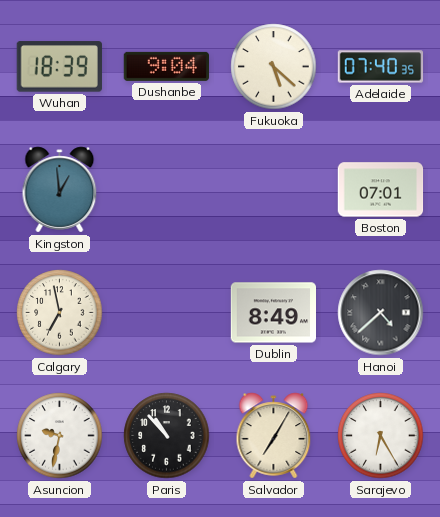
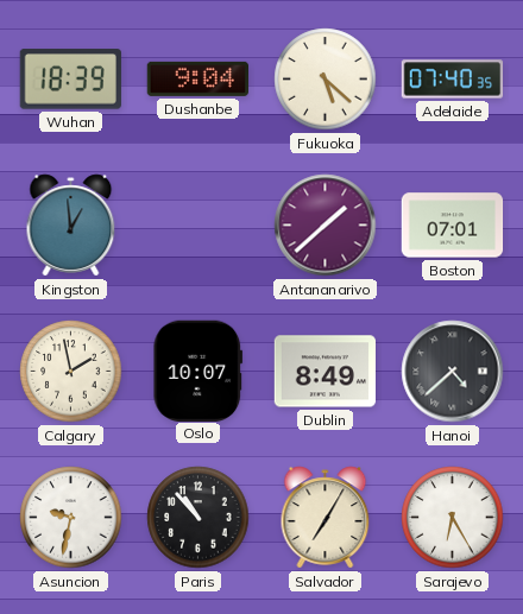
Antananarivo: none -> 1:38 (326, 226)
Calgary: 6:58 -> 1:58 (71, 372)
Oslo: none -> 10:07 (197, 371)
